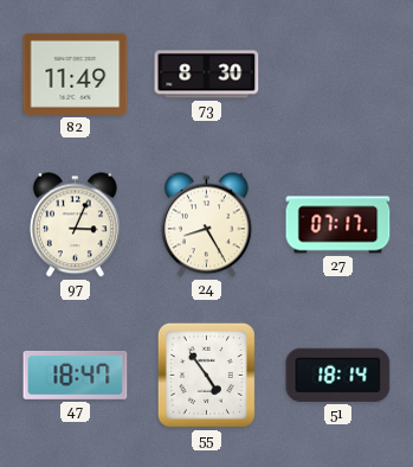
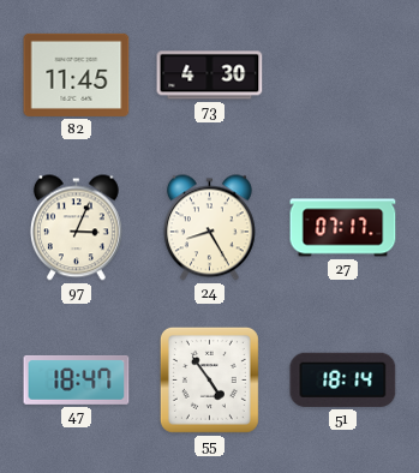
82: 11:49 -> 11:45 (77, 74)
73: 8:30 -> 4:30 (210, 76)
